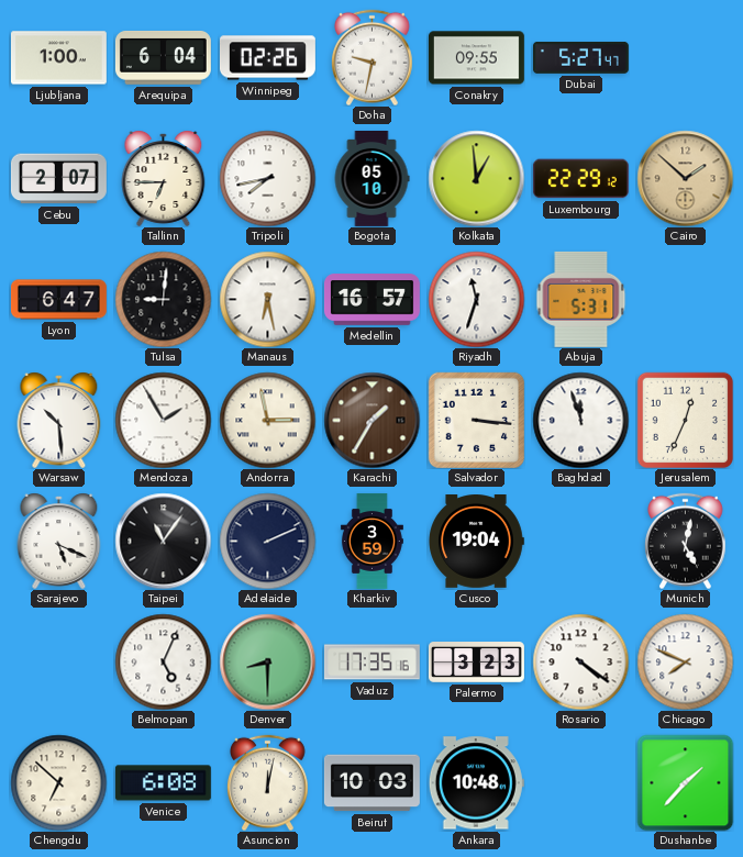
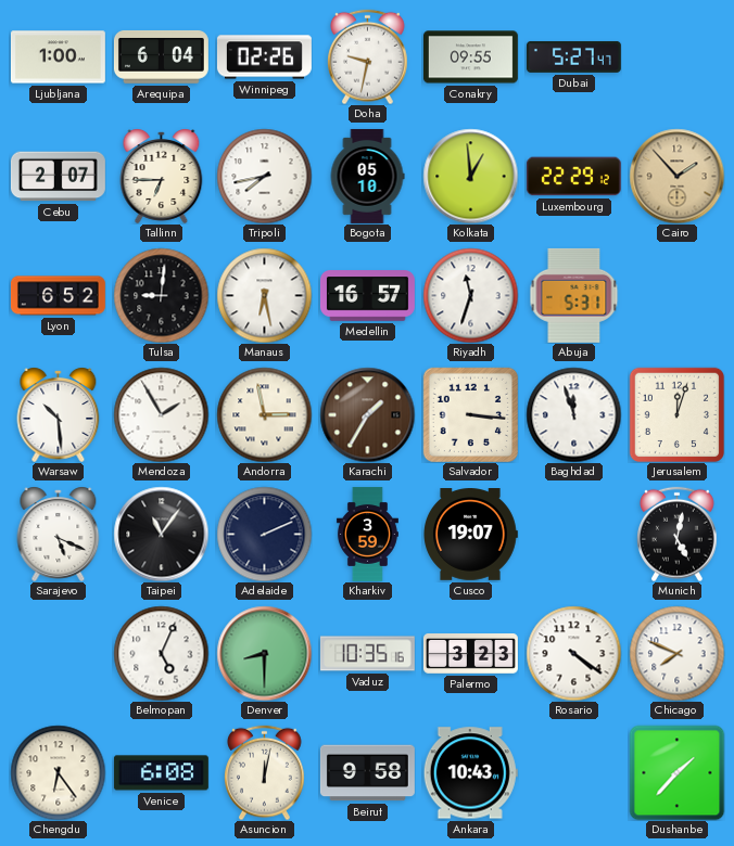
Cairo: 1:52 -> 1:53 (676, 176)
Lyon: 6:47 -> 6:52 (58, 296)
Jerusalem: 12:34 -> 12:03 (676, 414)
Cusco: 19:04 -> 19:07 (470, 535)
Vaduz: 17:35 -> 10:35 (367, 654)
Chengdu: 6:52 -> 6:24 (58, 772)
Beirut: 10:03 -> 9:58 (367, 773)
Ankara: 10:48 -> 10:43 (470, 773)
